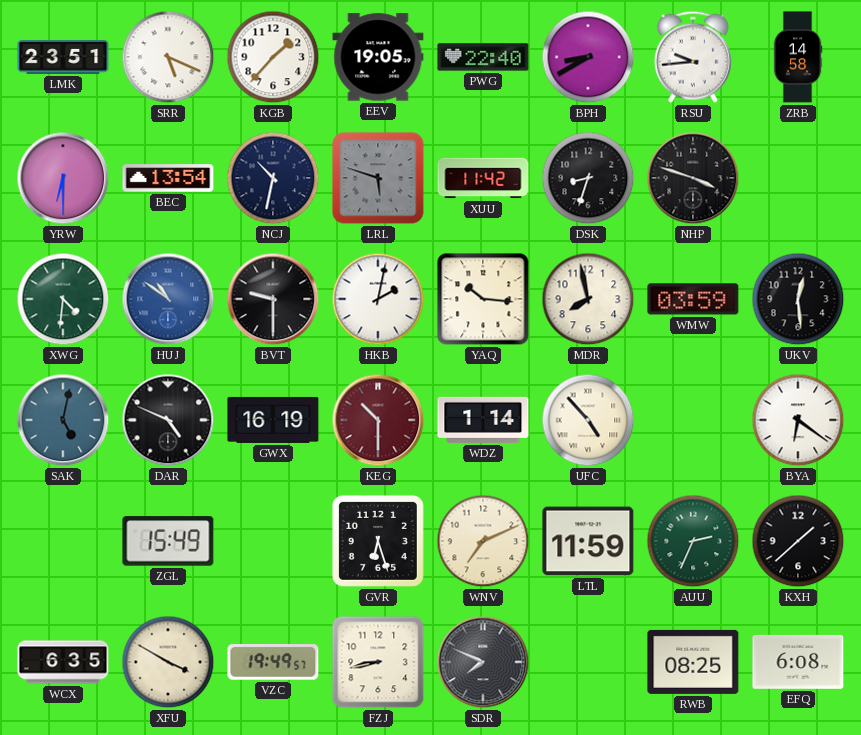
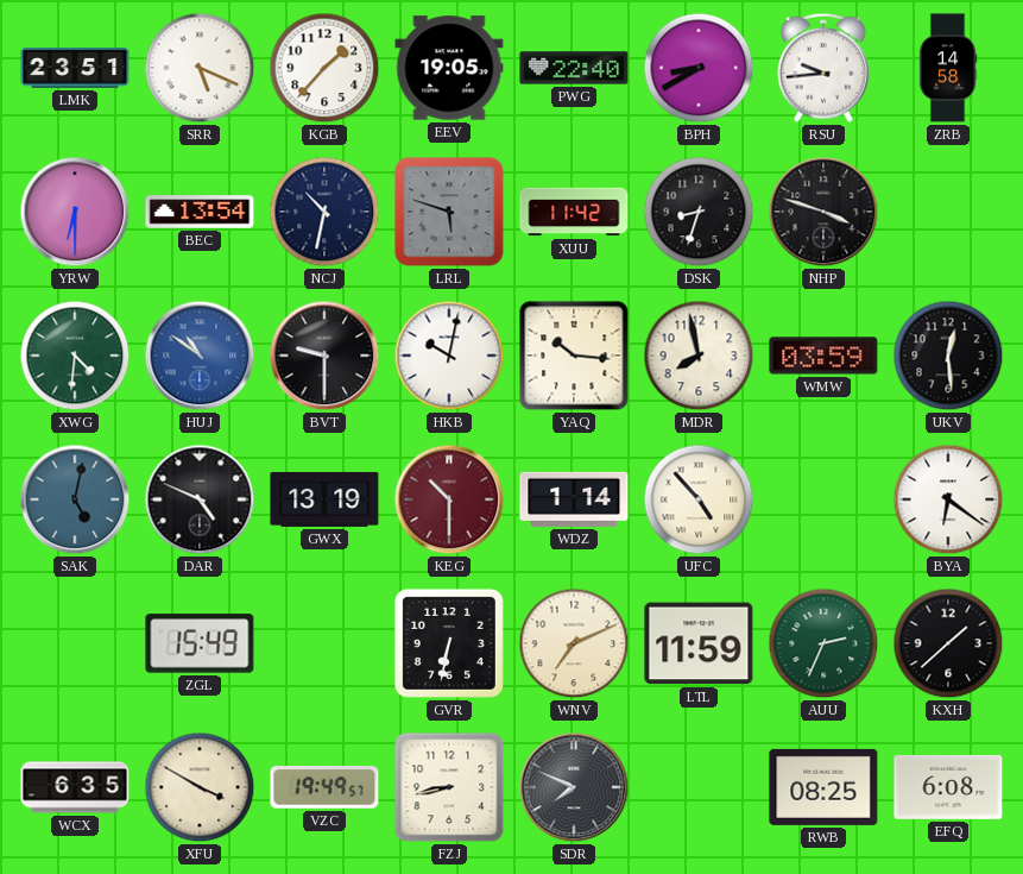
HKB: 2:02 -> 10:02 (449, 356)
GWX: 16:19 -> 13:19 (324, 499)
GVR: 6:27 -> 6:32 (449, 643)
